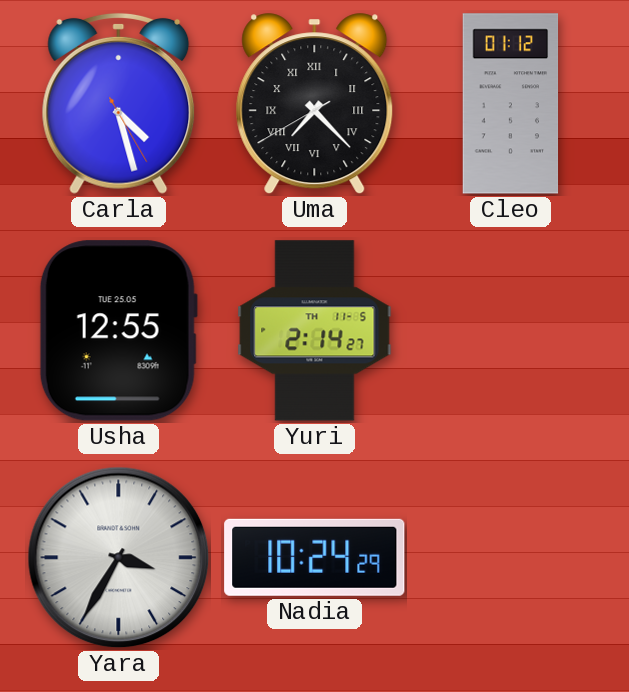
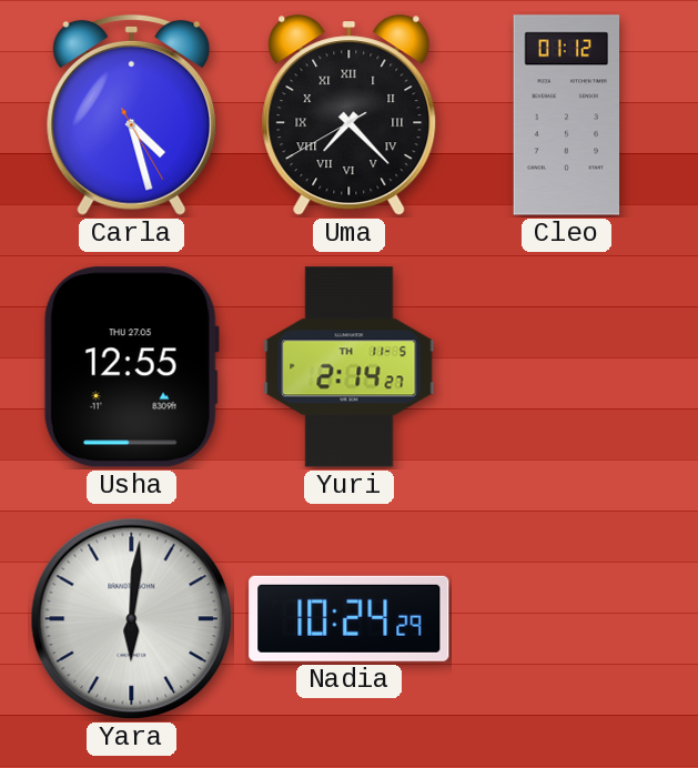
Usha date: TUE 25.05 -> THU 27.05 (131, 367)
Yara: 3:35 -> 6:01 (132, 619)
